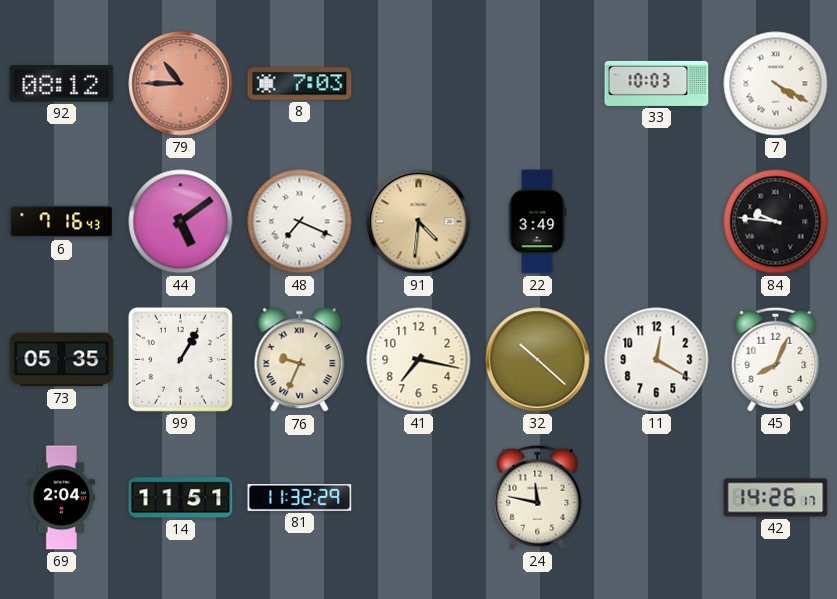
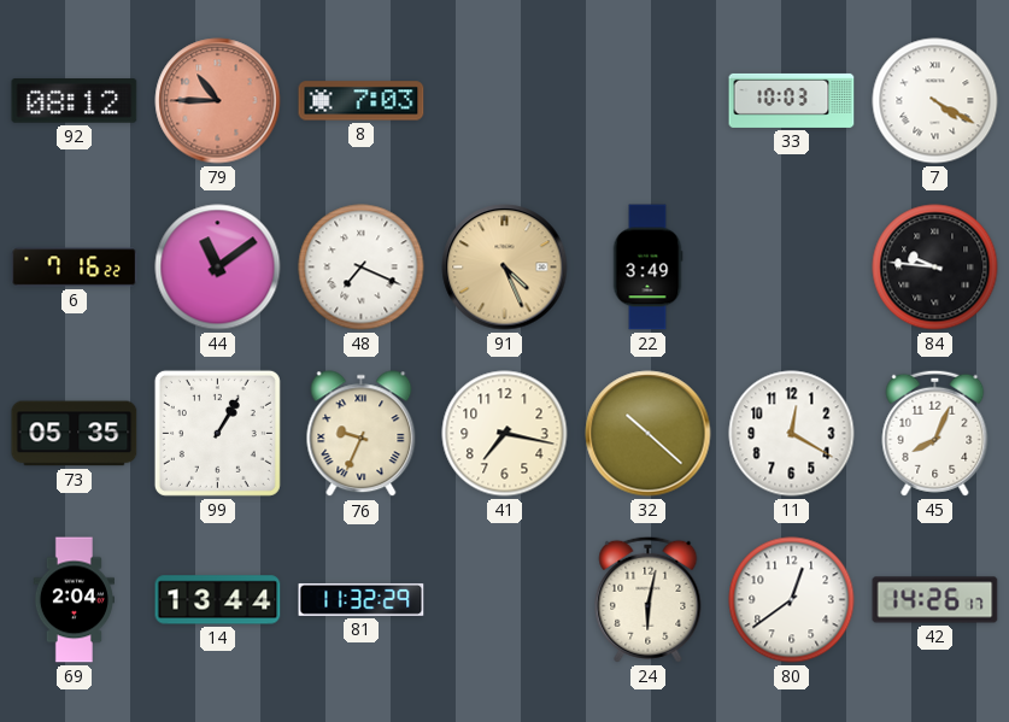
6: 7:16:43 -> 7:16:22 (75, 268)
44: 5:09 -> 11:09 (218, 268)
91: 4:31 -> 4:26 (505, 268)
14: 11:51 -> 13:44 (218, 600)
24: 11:47 -> 6:02 (649, 599)
80: none -> 12:39 (792, 600)
